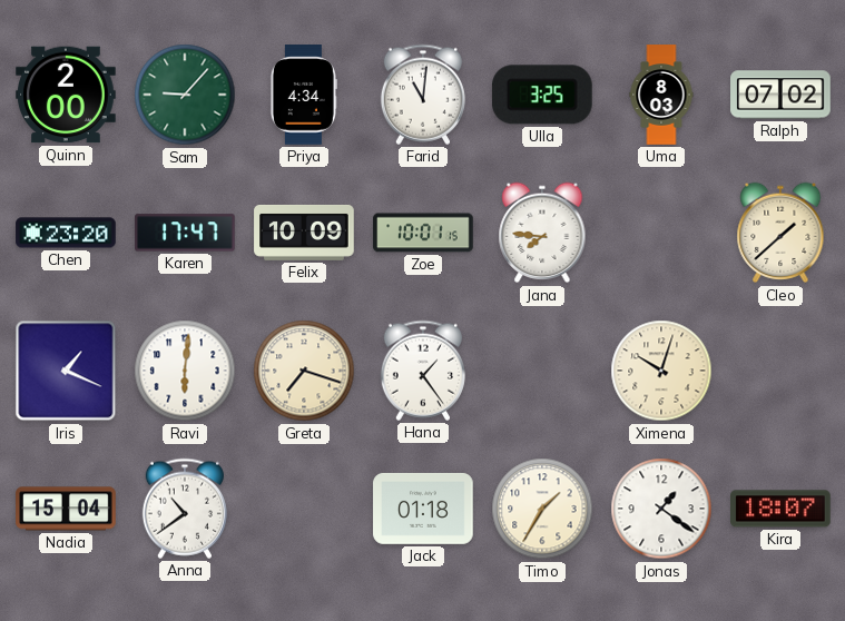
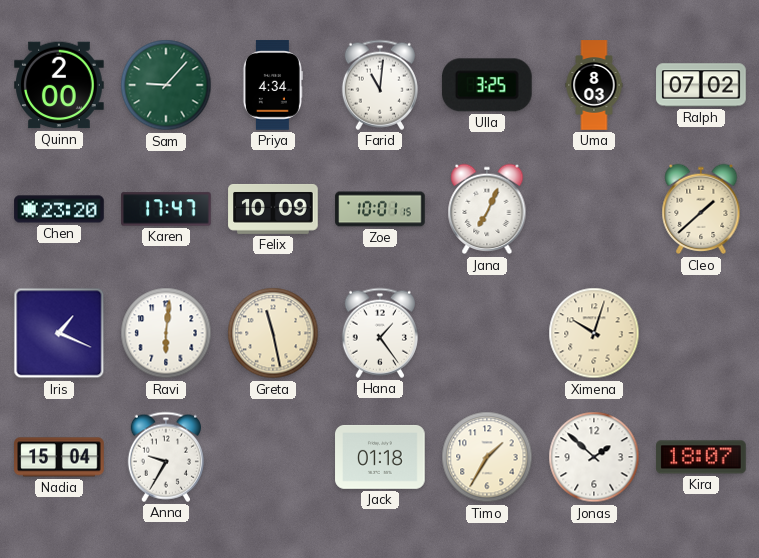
Jana: 7:46 -> 7:04 (487, 209)
Greta: 7:18 -> 11:28 (273, 333)
Anna: 10:39 -> 9:35 (166, 457)
Jonas: 1:21 -> 1:52 (594, 457)
